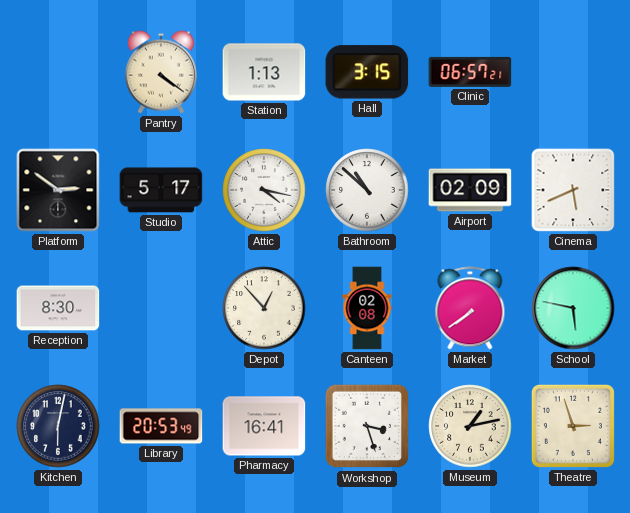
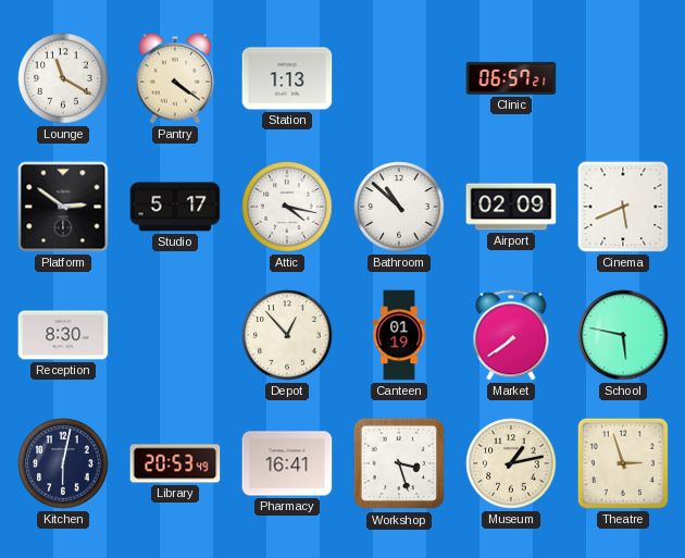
Lounge: none -> 11:20 (63, 78)
Hall: 3:15 -> none (367, 72)
Canteen: 02:08 -> 01:19 (399, 335)
